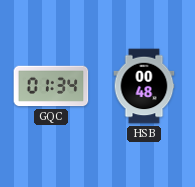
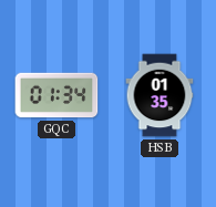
HSB: 00:48 -> 01:35 (160, 95)
